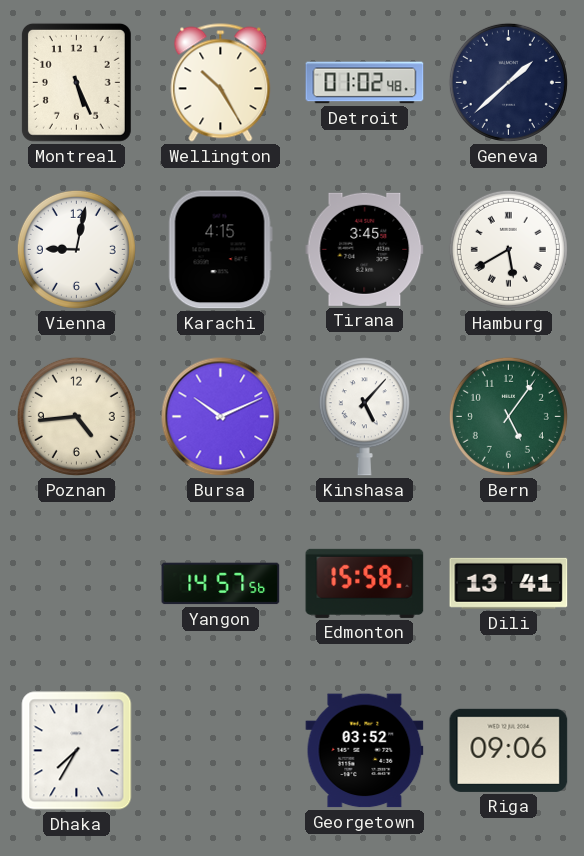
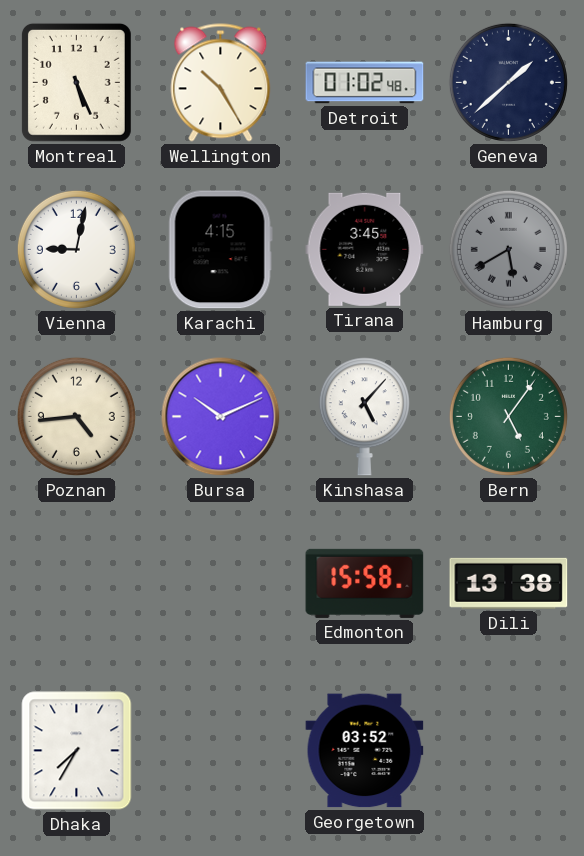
Hamburg dial: white -> grey (508, 249)
Yangon: 14:57 -> none (221, 584)
Dili: 13:41 -> 13:38 (509, 583)
Riga: 09:06 -> none (509, 750)
